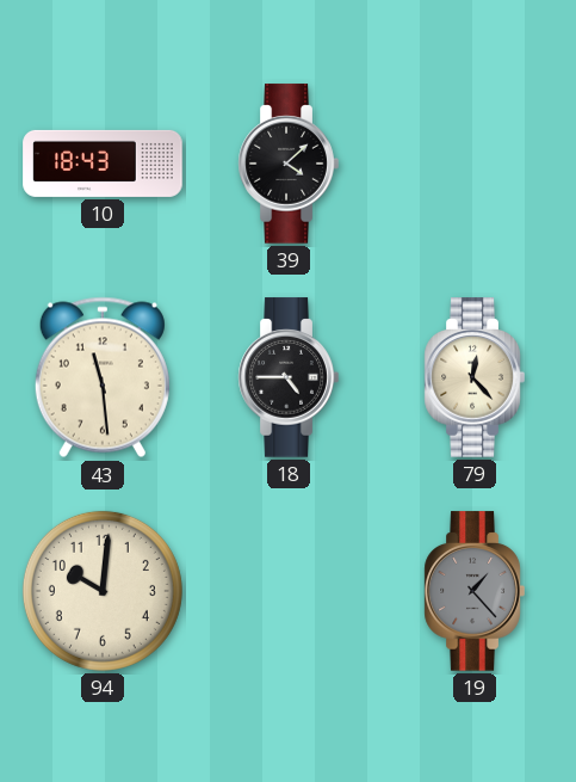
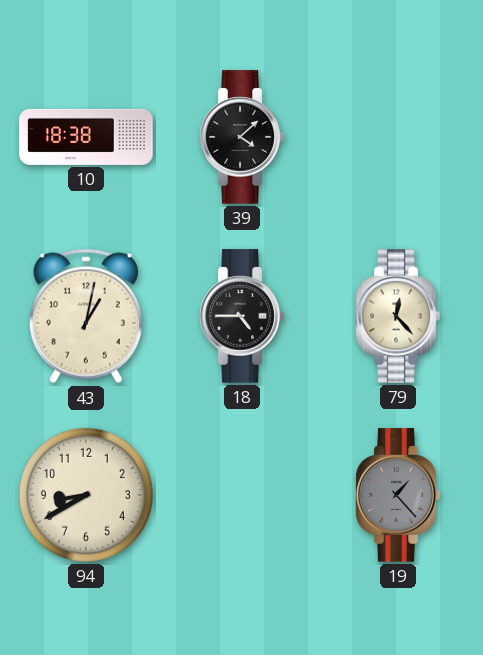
10: 18:43 -> 18:38 (86, 137)
43: 11:29 -> 1:02 (86, 316)
94: 10:01 -> 8:40 (86, 495)
